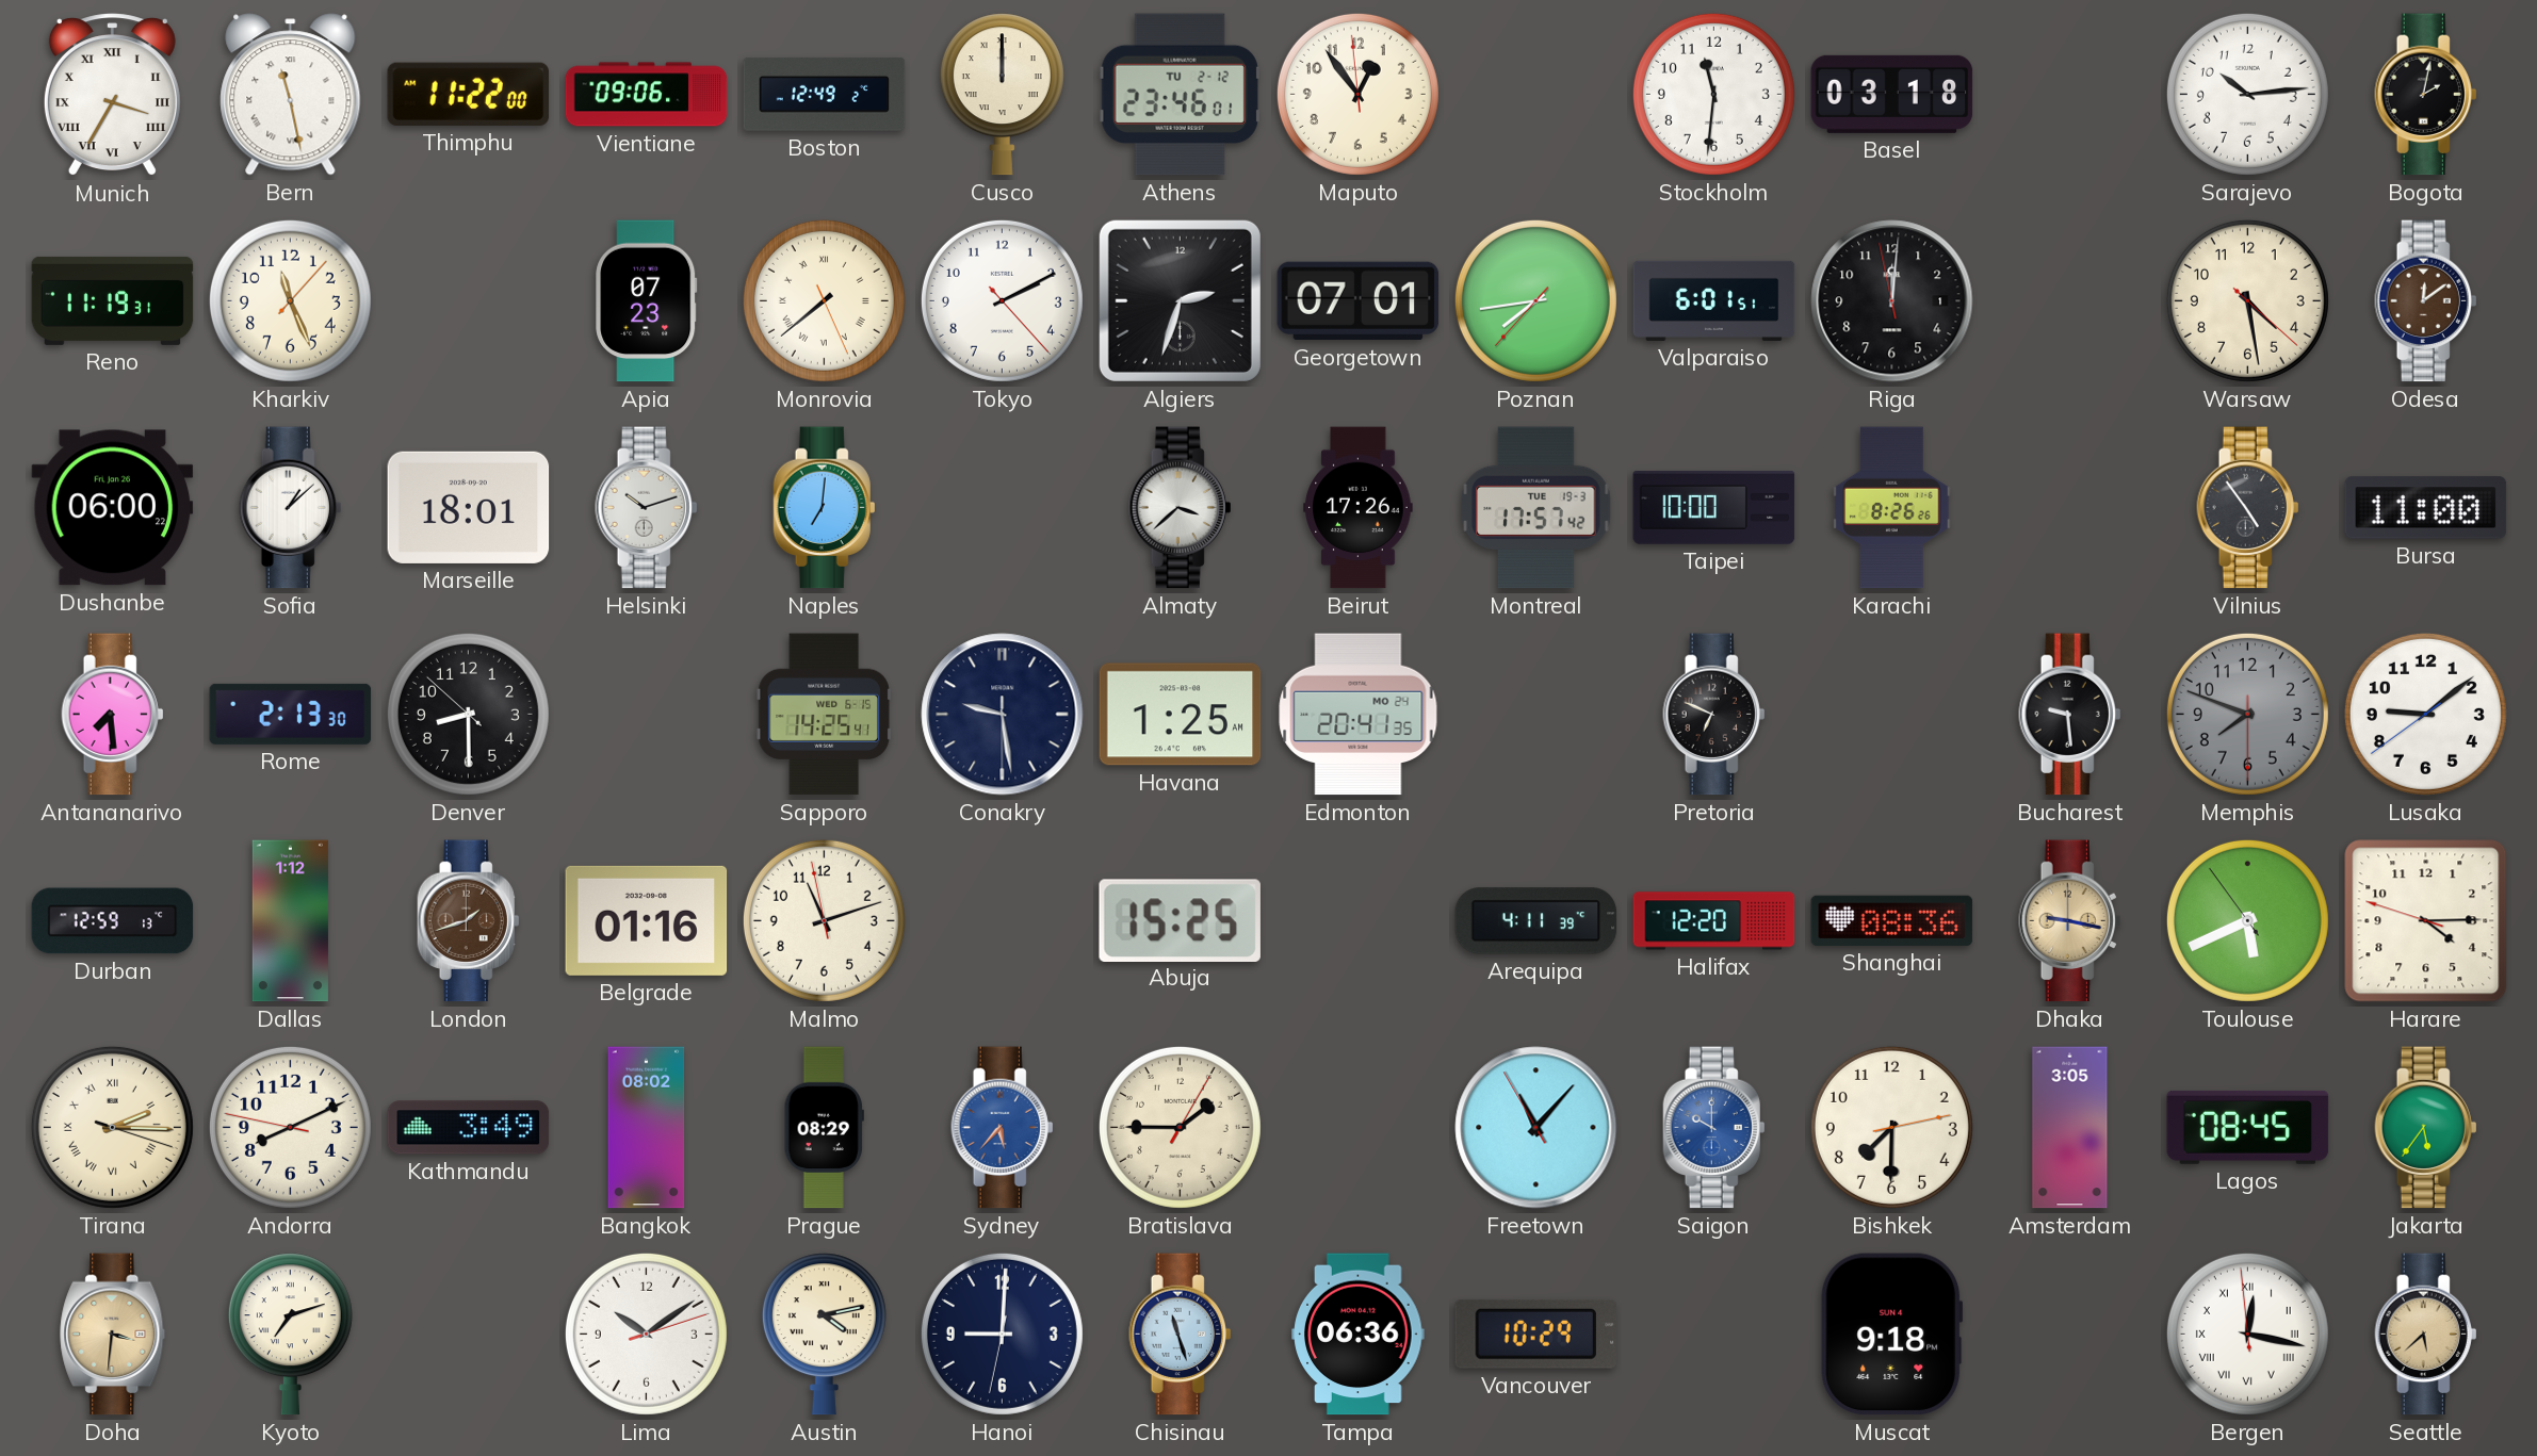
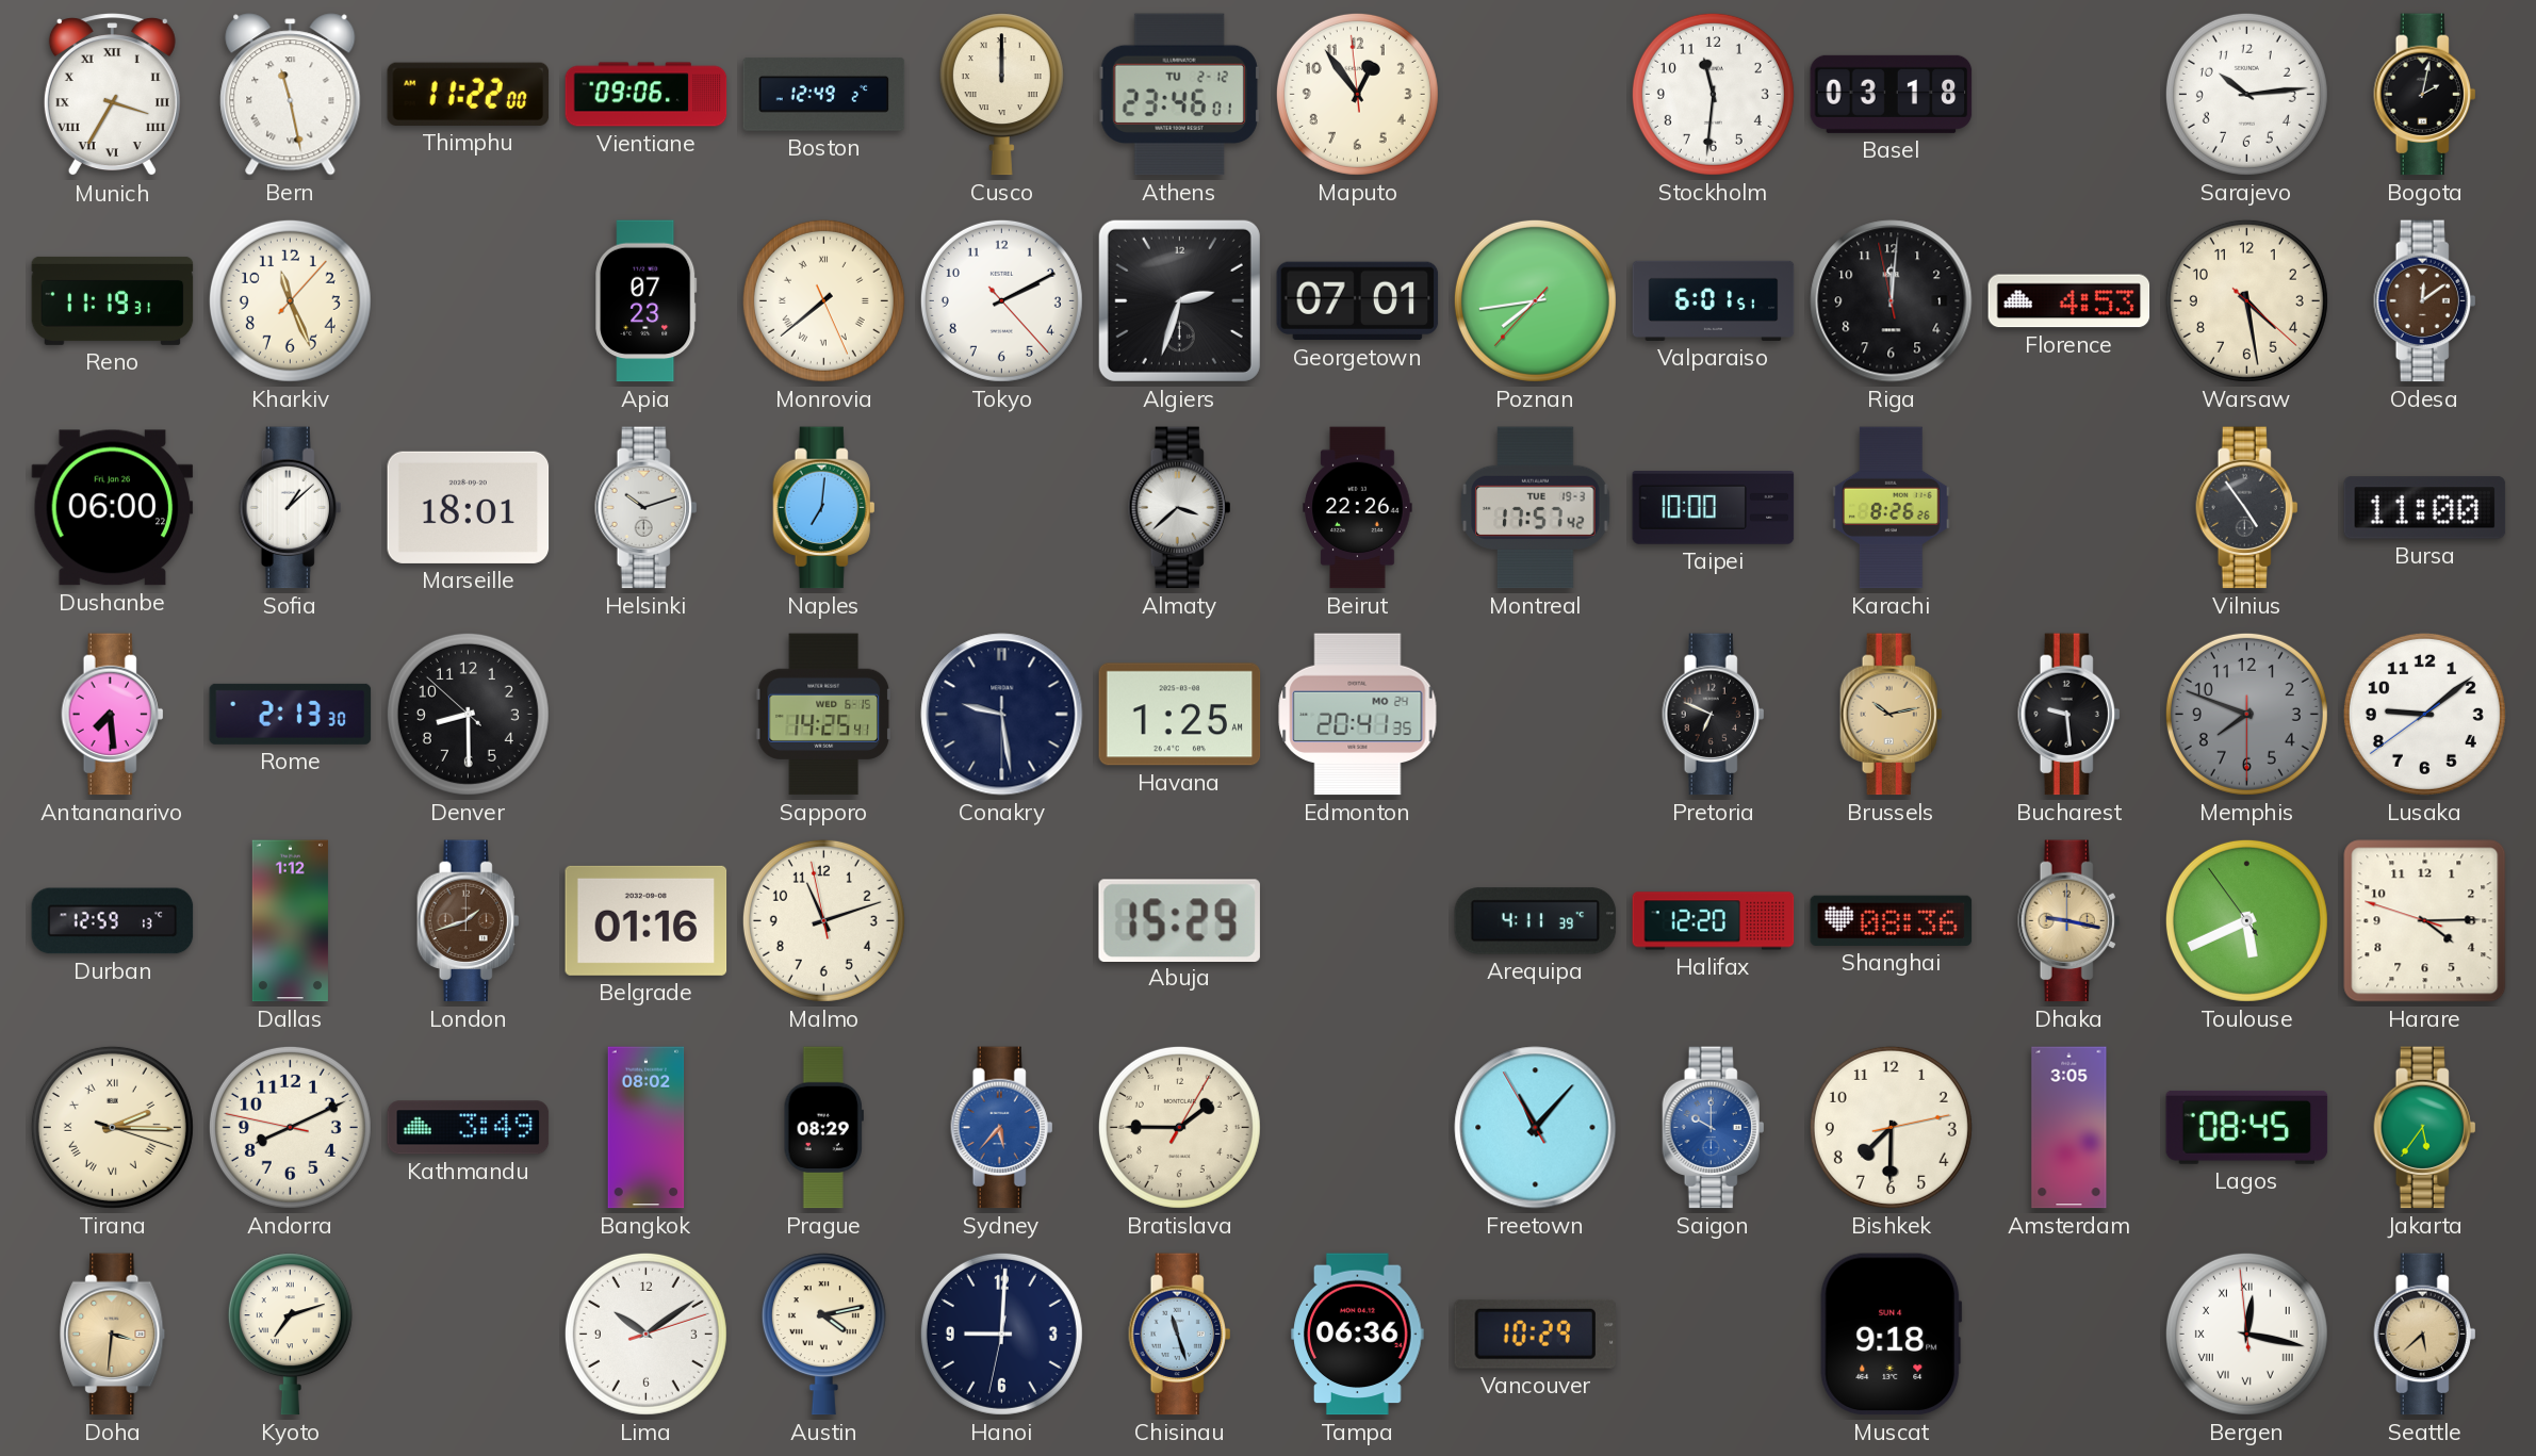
Florence: none -> 4:53 (2069, 301)
Beirut: 17:26 -> 22:26 (1358, 508)
Brussels: none -> 10:13 (1892, 715)
Abuja: 15:25 -> 15:29 (1179, 920)
